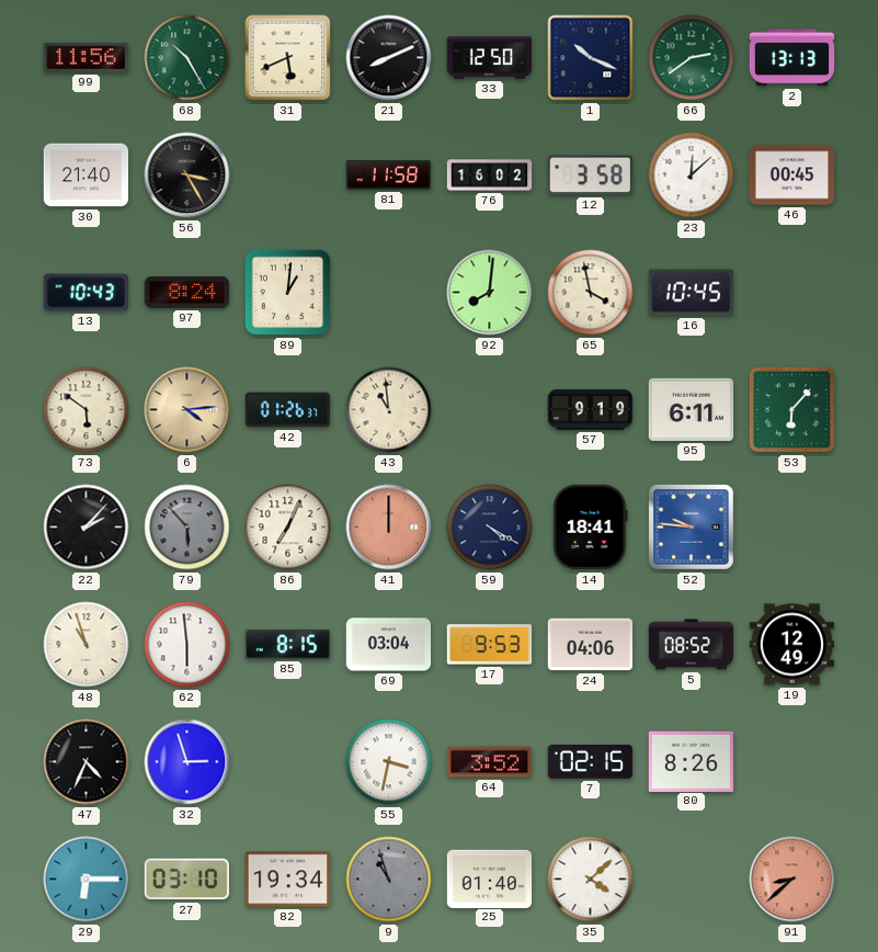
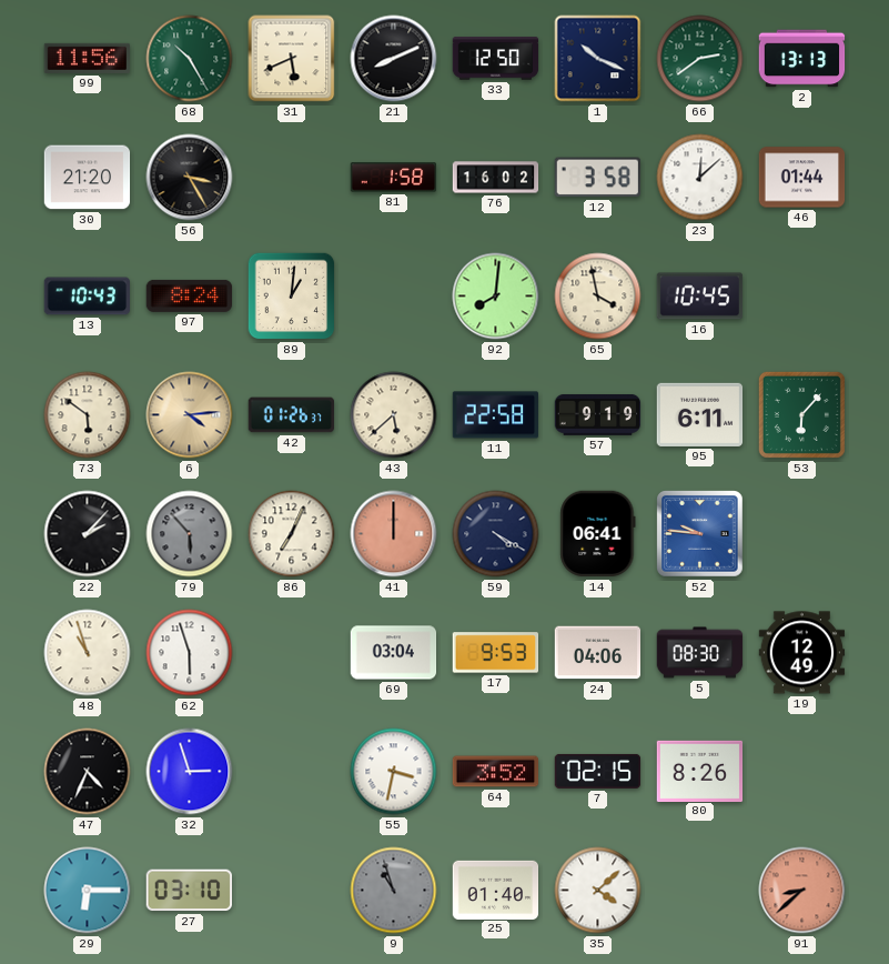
30: 21:40 -> 21:20 (88, 178)
81: 11:58 -> 1:58 (394, 178)
46: 00:45 -> 01:44 (802, 178)
43: 10:59 -> 5:38 (394, 415)
11: none -> 22:58 (496, 415)
14: 18:41 -> 06:41 (598, 534)
62: 5:59 -> 5:57 (190, 653)
85: 8:15 -> none (288, 644)
5: 08:52 -> 08:30 (700, 653)
82: 19:34 -> none (288, 880)
